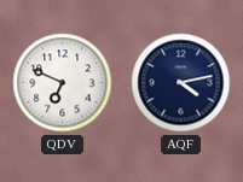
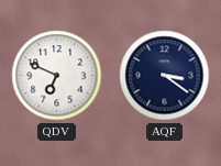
AQF: 4:13 -> 3:21 (165, 76)
